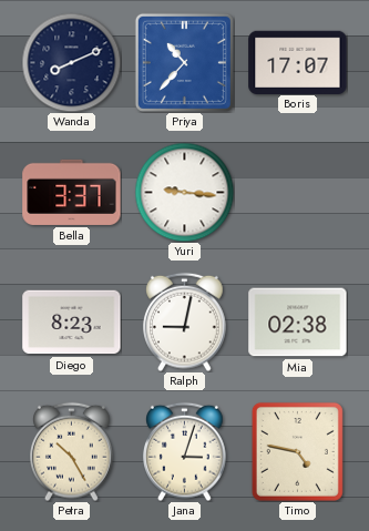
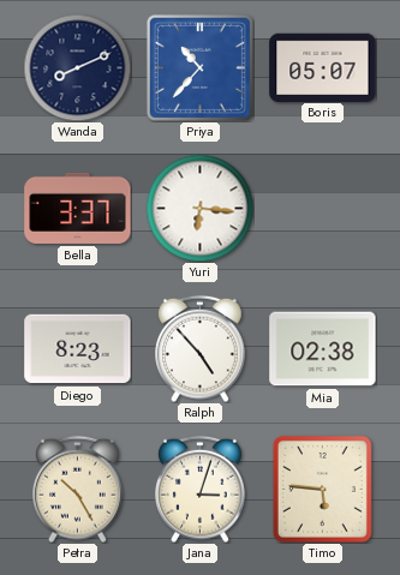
Boris: 17:07 -> 05:07 (323, 67)
Yuri: 9:16 -> 6:16 (199, 208)
Ralph: 9:02 -> 4:53 (201, 348)
Timo: 4:47 -> 5:46 (322, 489)
